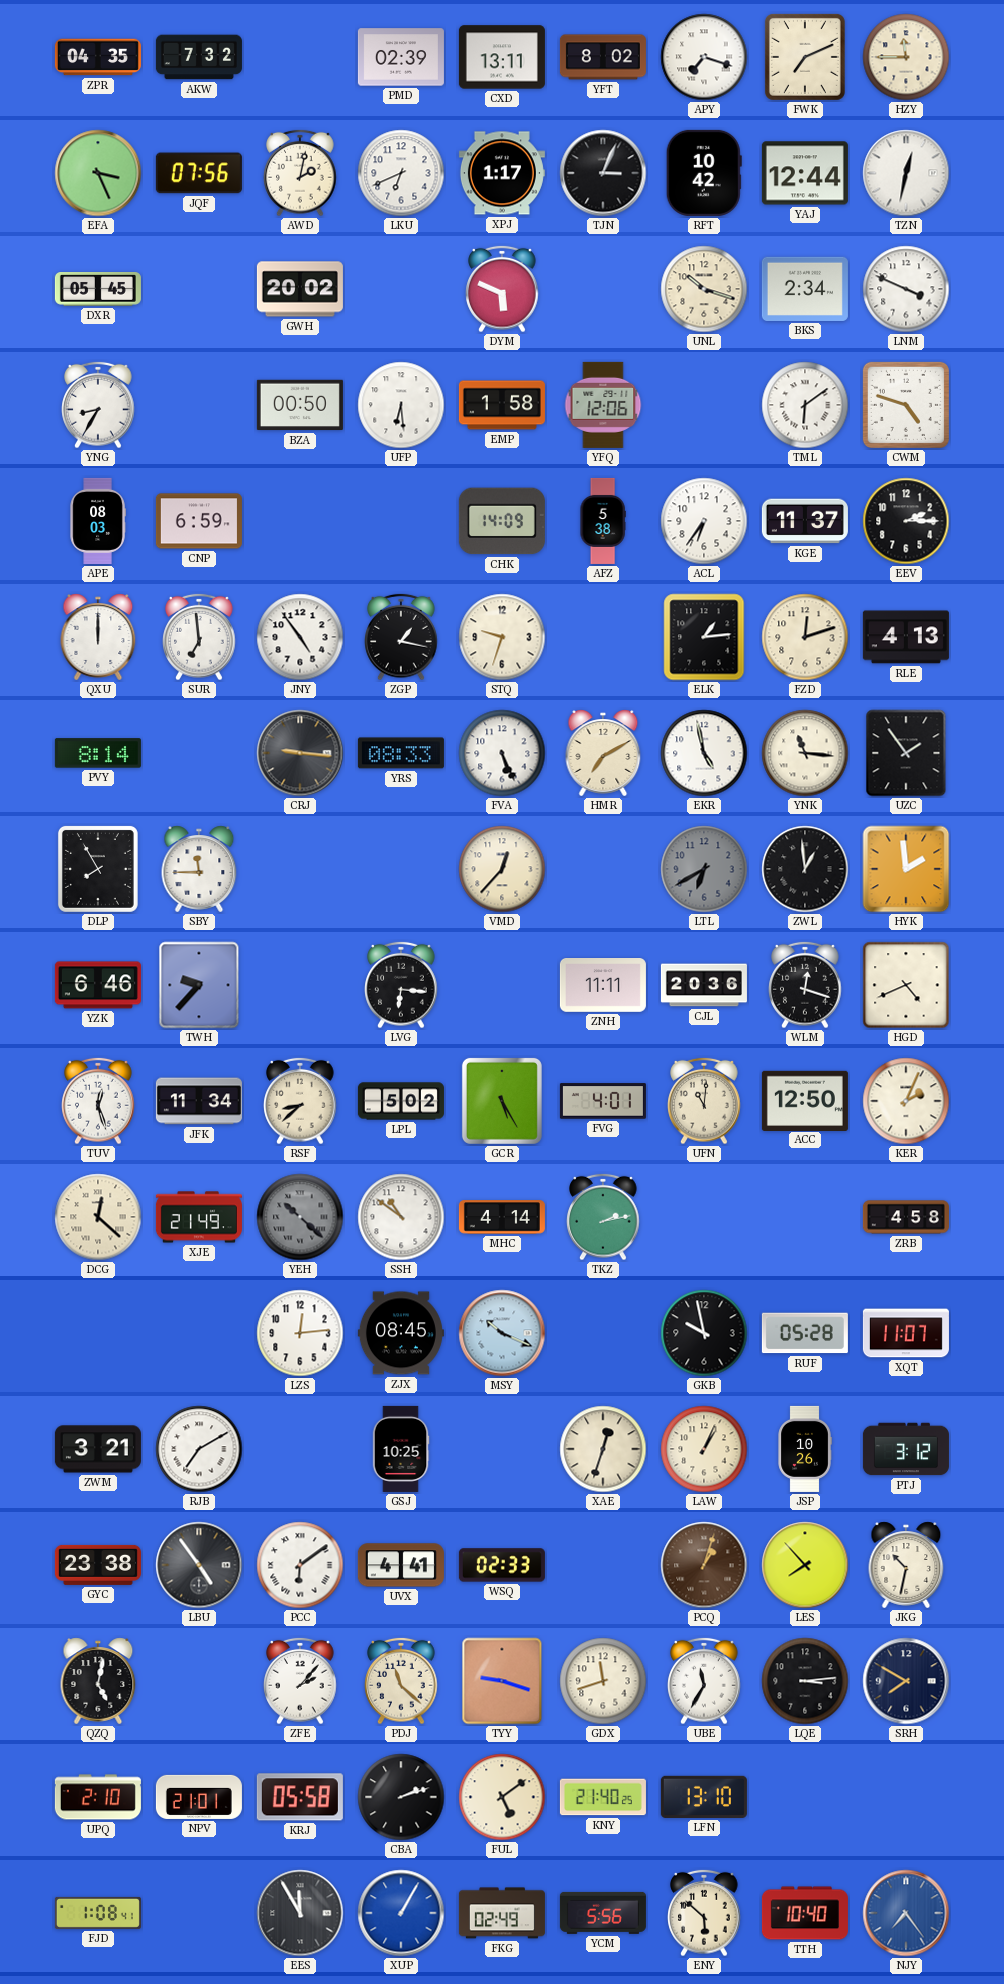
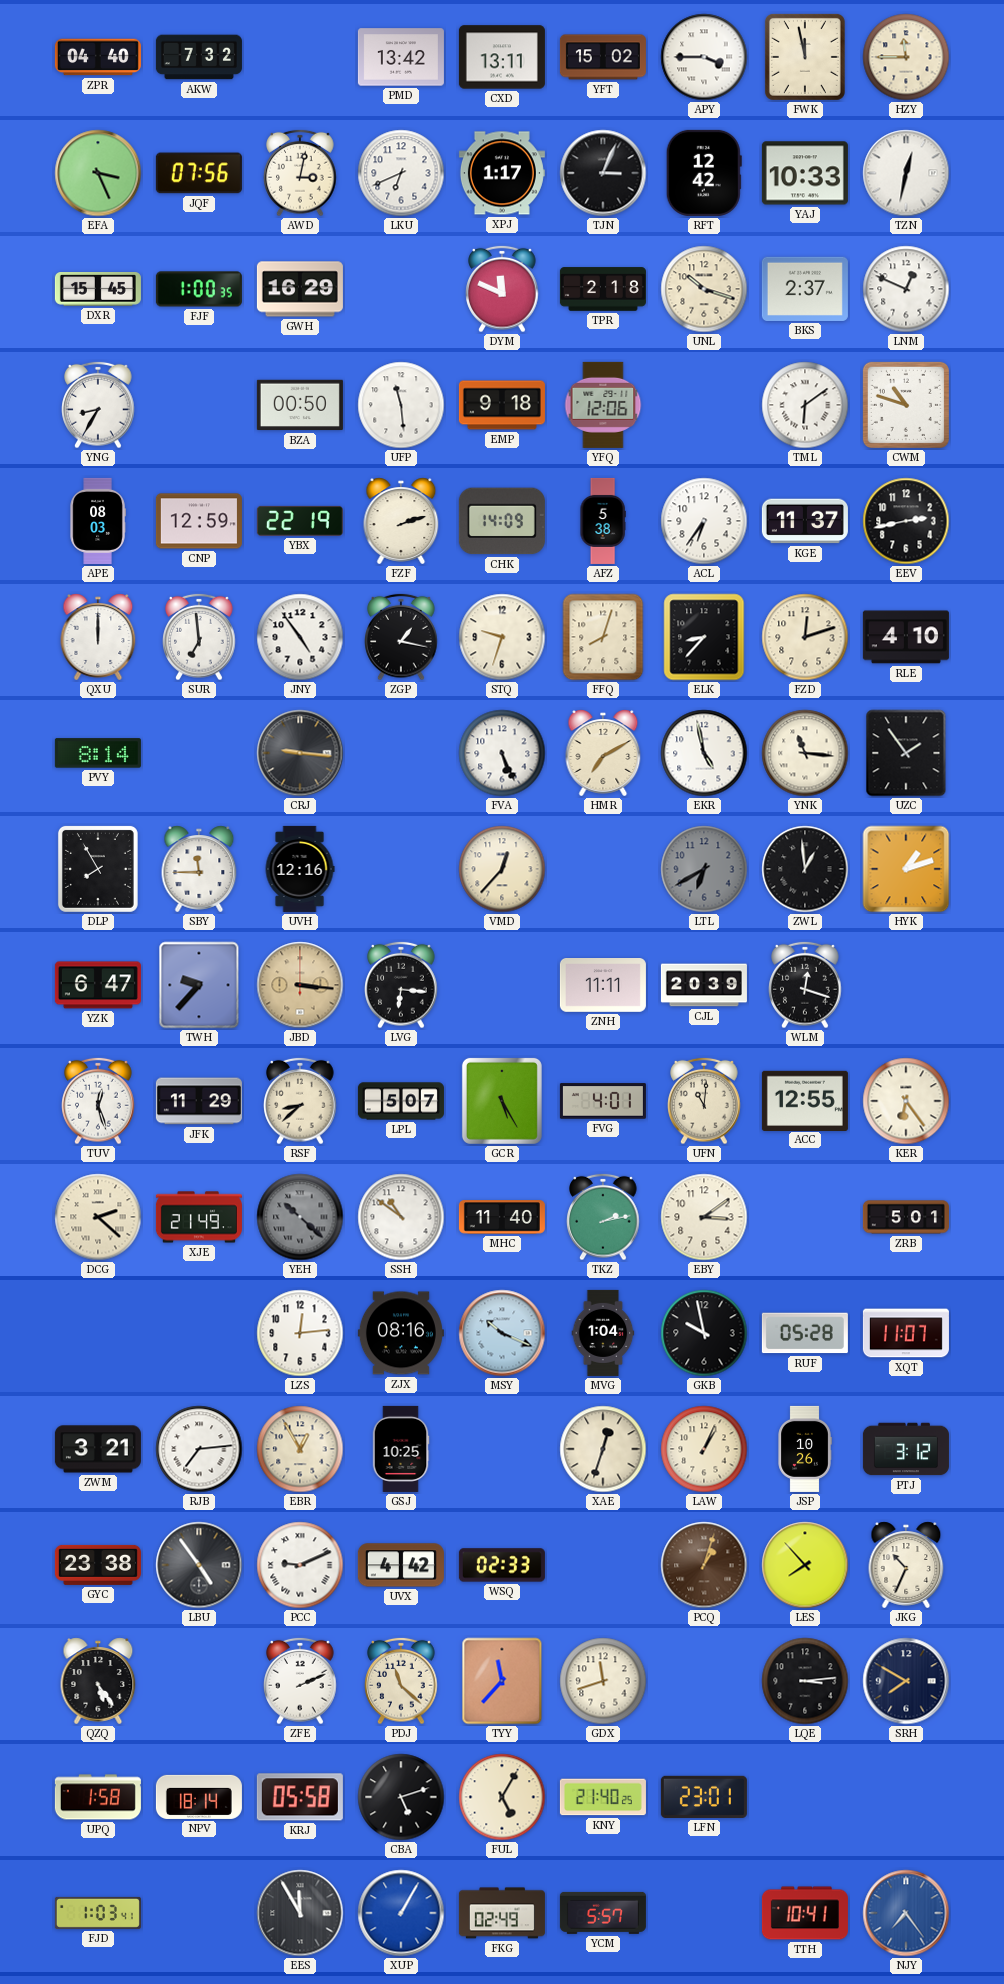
ZPR: 04:35 -> 04:40 (98, 57)
PMD: 02:39 -> 13:42 (401, 57)
YFT: 8:02 -> 15:02 (603, 57)
APY: 7:18 -> 3:45 (704, 57)
FWK: 7:11 -> 11:58 (805, 57)
AWD: 2:02 -> 3:02 (300, 173)
RFT: 10:42 -> 12:42 (704, 173)
YAJ: 12:44 -> 10:33 (805, 173)
DXR: 05:45 -> 15:45 (98, 290)
FJF: none -> 1:00 (199, 289)
GWH: 20:02 -> 16:29 (300, 289)
DYM: 5:49 -> 11:49 (502, 289)
TPR: none -> 2:18 (603, 289)
BKS: 2:34 -> 2:37 (805, 289)
LNM: 3:49 -> 12:49 (906, 289)
UFP: 6:29 -> 11:29 (401, 405)
EMP: 1:58 -> 9:18 (502, 405)
CWM: 4:48 -> 10:48 (906, 405)
CNP: 6:59 -> 12:59 (199, 521)
YBX: none -> 22:19 (300, 521)
FZF: none -> 2:12 (401, 521)
EEV: 2:15 -> 2:43 (906, 521)
FFQ: none -> 8:03 (603, 637)
ELK: 1:14 -> 8:37 (704, 637)
RLE: 4:13 -> 4:10 (906, 637)
YRS: 08:33 -> none (401, 753)
UVH: none -> 12:16 (300, 869)
HYK: 1:59 -> 1:12 (906, 869)
YZK: 6:46 -> 6:47 (98, 985)
JBD: none -> 3:16 (300, 985)
CJL: 20:36 -> 20:39 (704, 985)
HGD: 4:41 -> none (906, 985)
JFK: 11:34 -> 11:29 (199, 1101)
LPL: 5:02 -> 5:07 (401, 1101)
ACC: 12:50 -> 12:55 (805, 1100)
KER: 2:04 -> 6:24 (906, 1101)
DCG: 12:22 -> 2:22 (98, 1217)
MHC: 4:14 -> 11:40 (502, 1217)
EBY: none -> 3:09 (704, 1217)
ZRB: 4:58 -> 5:01 (906, 1217)
ZJX: 08:45 -> 08:16 (401, 1333)
MVG: none -> 1:04 (603, 1333)
RJB: 7:10 -> 7:14 (199, 1449)
EBR: none -> 12:55 (300, 1449)
PCC: 6:09 -> 9:11 (300, 1565)
UVX: 4:41 -> 4:42 (401, 1565)
JKG: 10:32 -> 10:34 (906, 1565)
QZQ: 5:02 -> 5:24 (98, 1681)
ZFE: 2:07 -> 2:11 (300, 1681)
TYY: 9:18 -> 11:37 (502, 1681)
UBE: 11:35 -> none (704, 1681)
UPQ: 2:10 -> 1:58 (98, 1797)
NPV: 21:01 -> 18:14 (199, 1797)
CBA: 2:12 -> 5:12 (401, 1797)
FUL: 5:09 -> 5:05 (502, 1797)
LFN: 13:10 -> 23:01 (704, 1797)
FJD: 1:08 -> 1:03 (98, 1913)
YCM: 5:56 -> 5:57 (603, 1913)
ENY: 5:52 -> none (704, 1913)
TTH: 10:40 -> 10:41 (805, 1913)
